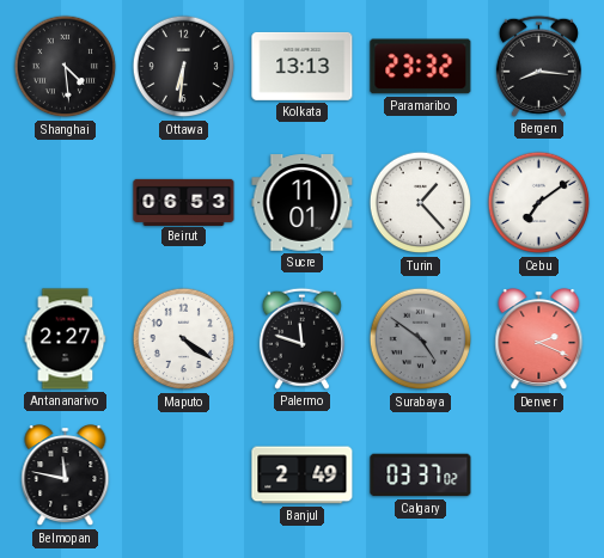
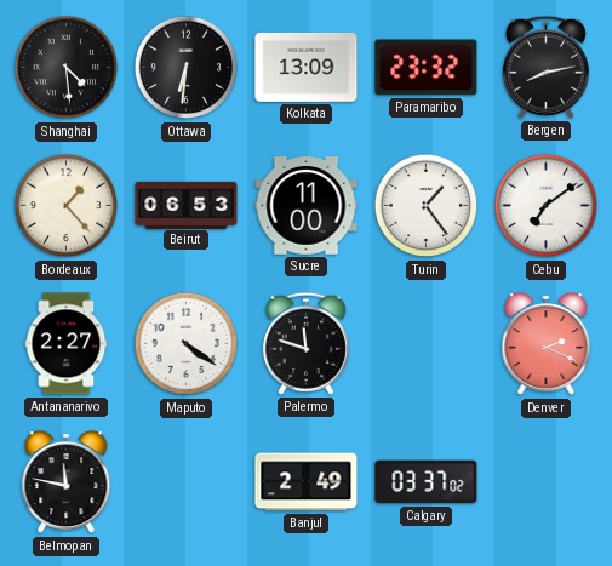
Kolkata: 13:13 -> 13:09 (307, 67)
Bergen: 8:16 -> 8:13 (545, 67)
Bordeaux: none -> 1:23 (67, 206)
Sucre: 11:01 -> 11:00 (307, 206)
Turin: 1:23 -> 1:24 (427, 206)
Surabaya: 4:51 -> none (421, 339)
